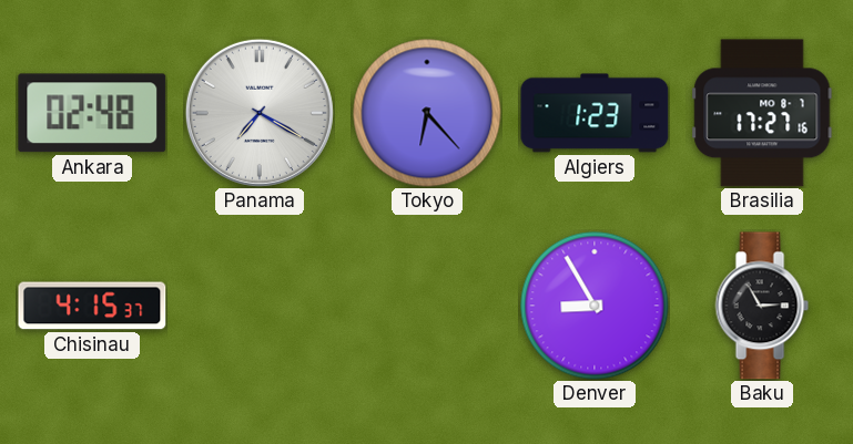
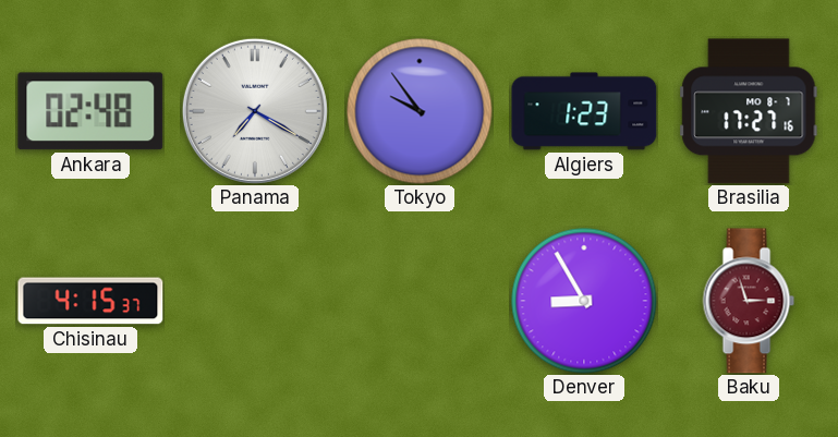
Tokyo: 6:23 -> 9:54 (420, 111)
Baku: 2:55 -> 2:57 (749, 301)
Baku dial: black -> burgundy (749, 301)
